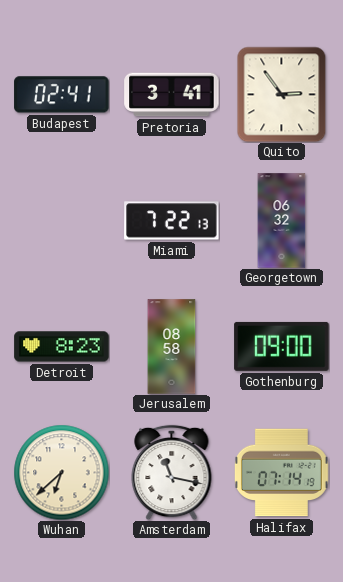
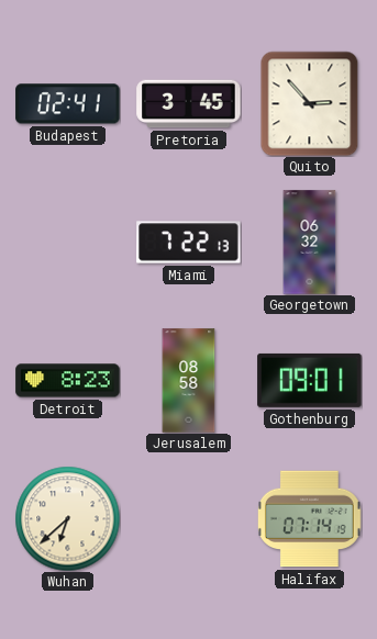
Pretoria: 3:41 -> 3:45 (189, 104)
Quito: 2:54 -> 2:53 (310, 103)
Gothenburg: 09:00 -> 09:01 (310, 380)
Amsterdam: 11:17 -> none (172, 472)
